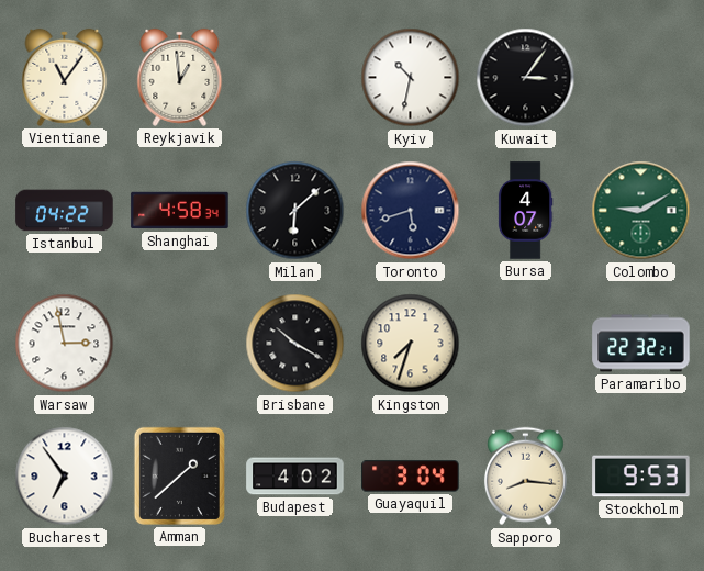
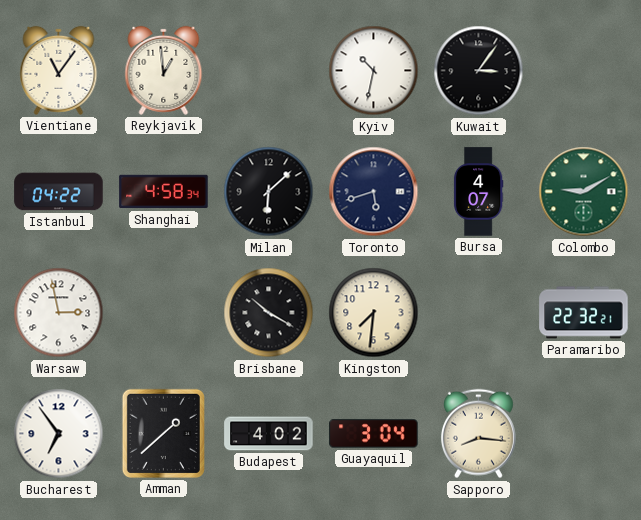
Kingston: 7:33 -> 7:31 (374, 313)
Stockholm: 9:53 -> none (641, 477)
